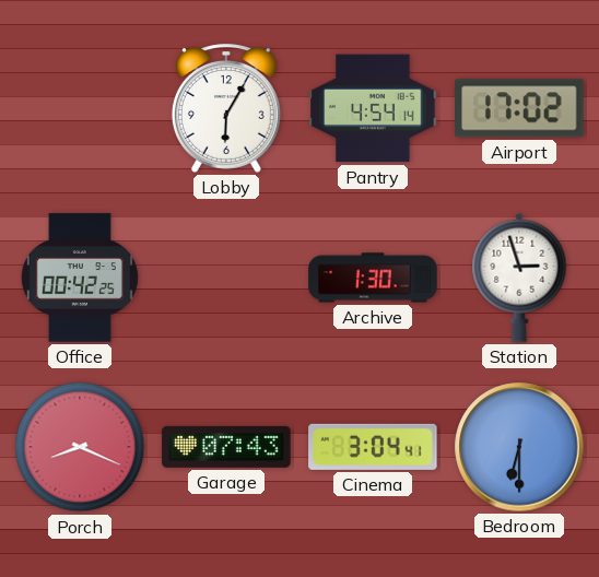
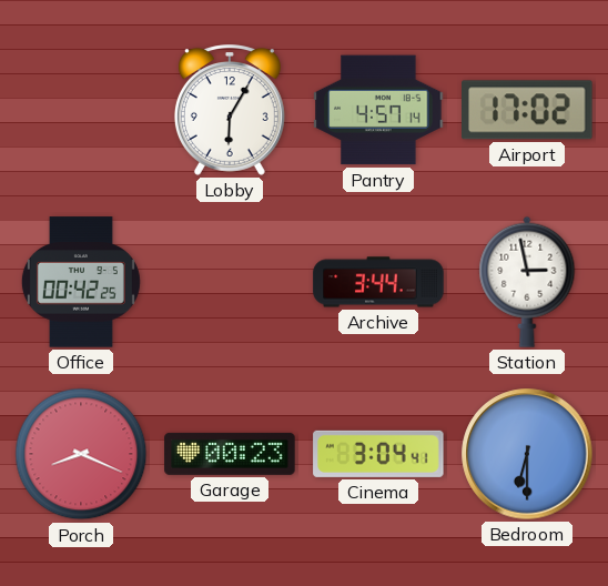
Pantry: 4:54 -> 4:57 (378, 110)
Archive: 1:30 -> 3:44 (378, 282)
Station: 2:57 -> 2:58 (527, 282)
Garage: 07:43 -> 00:23 (230, 454)
